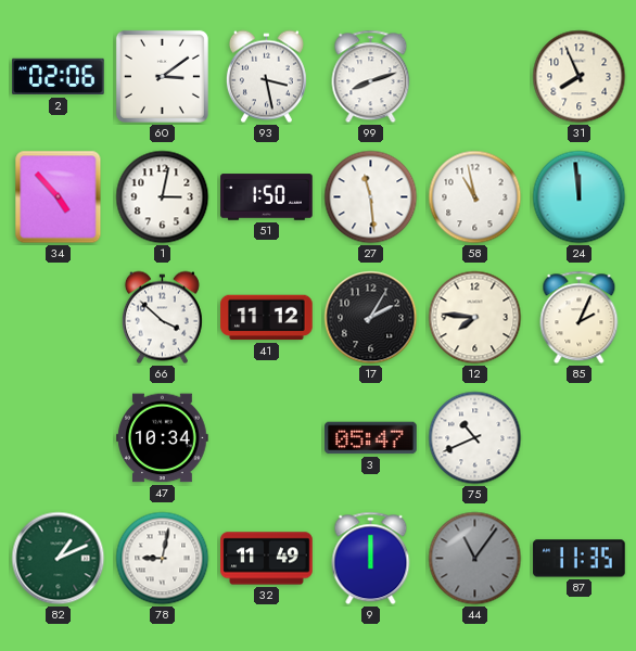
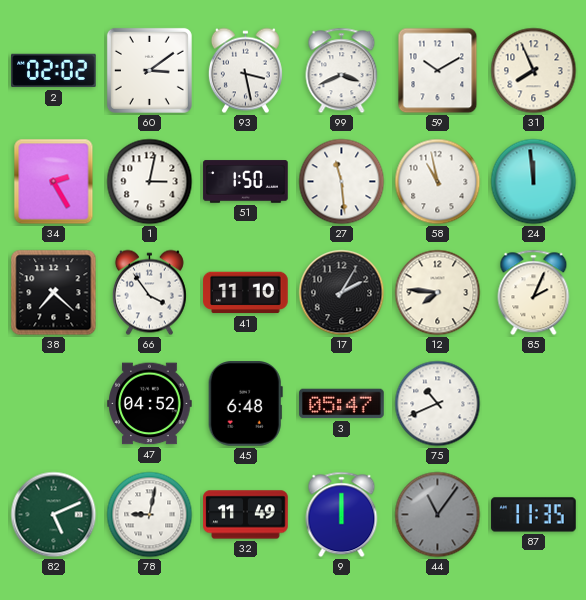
2: 02:06 -> 02:02 (54, 71)
99: 8:12 -> 3:41 (342, 71)
59: none -> 10:10 (438, 71)
34: 4:53 -> 2:25 (54, 182)
38: none -> 7:22 (54, 293)
66: 3:52 -> 3:54 (149, 293)
41: 11:12 -> 11:10 (246, 293)
47: 10:34 -> 04:52 (150, 404)
45: none -> 6:48 (245, 404)
82: 1:11 -> 5:11 (54, 515)
